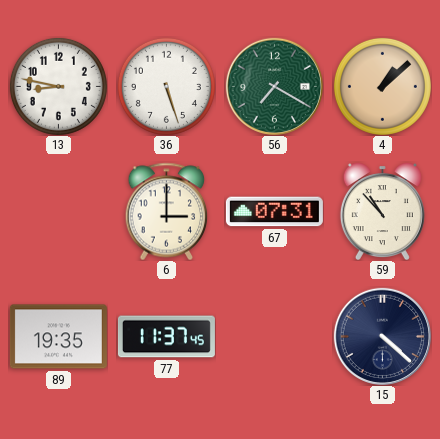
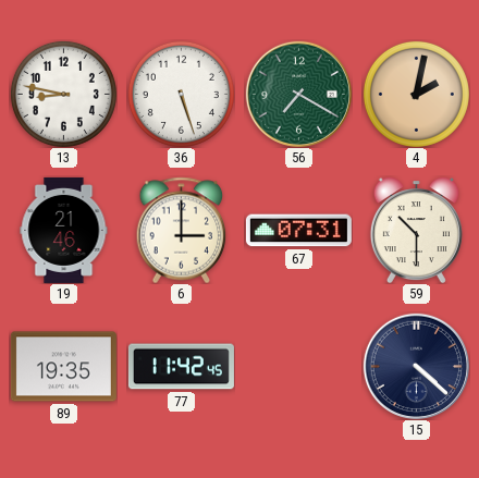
4: 1:08 -> 2:02 (416, 94)
19: none -> 21:46 (64, 230)
59: 10:53 -> 10:30 (416, 230)
77: 11:37 -> 11:42 (181, 367)
